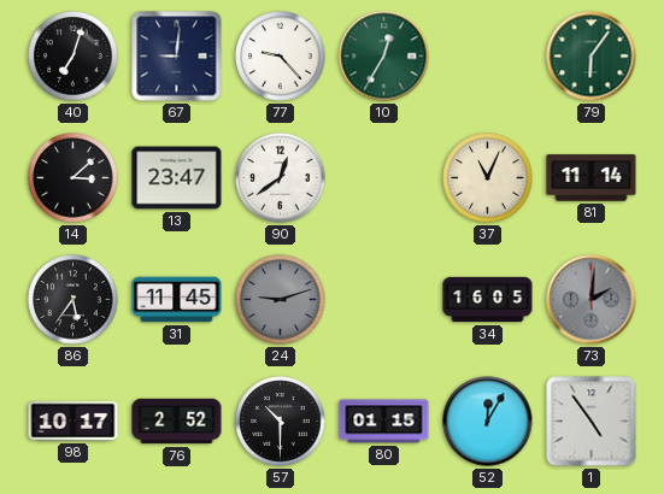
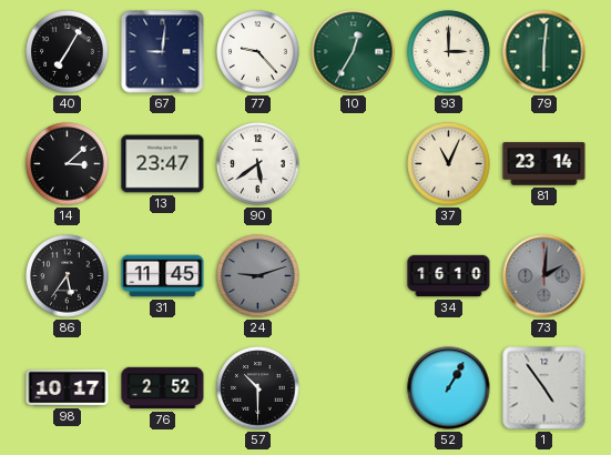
40: 7:03 -> 7:05 (68, 52)
93: none -> 3:00 (449, 52)
79: 6:06 -> 6:01 (544, 52)
90: 12:39 -> 5:39 (258, 164)
81: 11:14 -> 23:14 (544, 164)
34: 16:05 -> 16:10 (449, 276)
80: 01:15 -> none (384, 422)
52: 12:05 -> 1:05 (449, 388)
